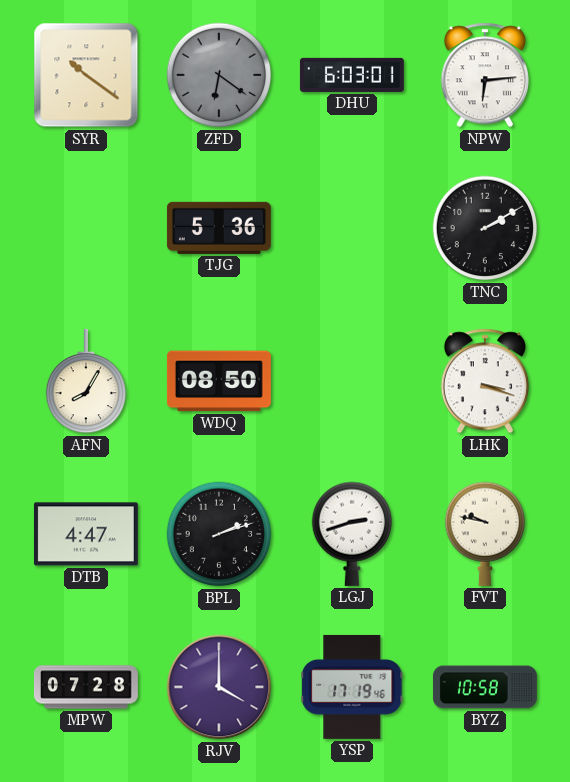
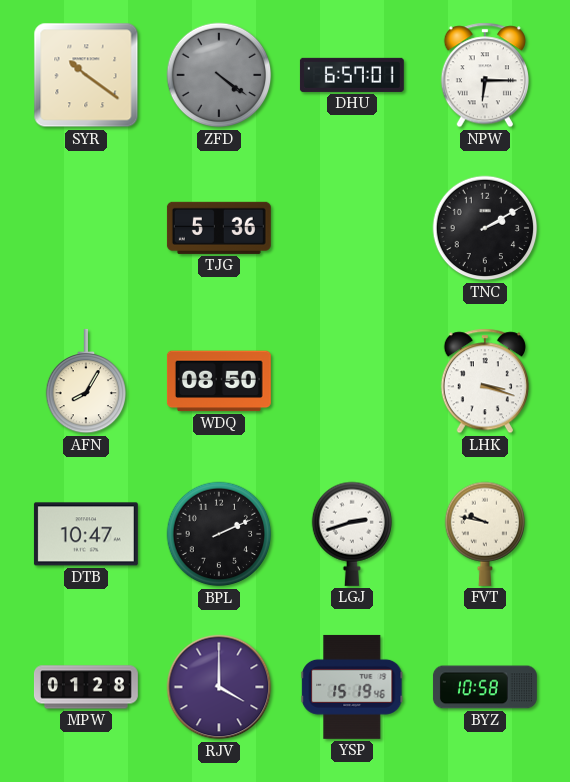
ZFD: 6:21 -> 4:21 (219, 75)
DHU: 6:03 -> 6:57 (352, 75)
NPW: 6:14 -> 6:15 (485, 75)
DTB: 4:47 -> 10:47 (86, 534)
BPL: 2:12 -> 2:11 (219, 534)
MPW: 07:28 -> 01:28 (86, 687)
YSP: 17:19 -> 15:19 (352, 687)
